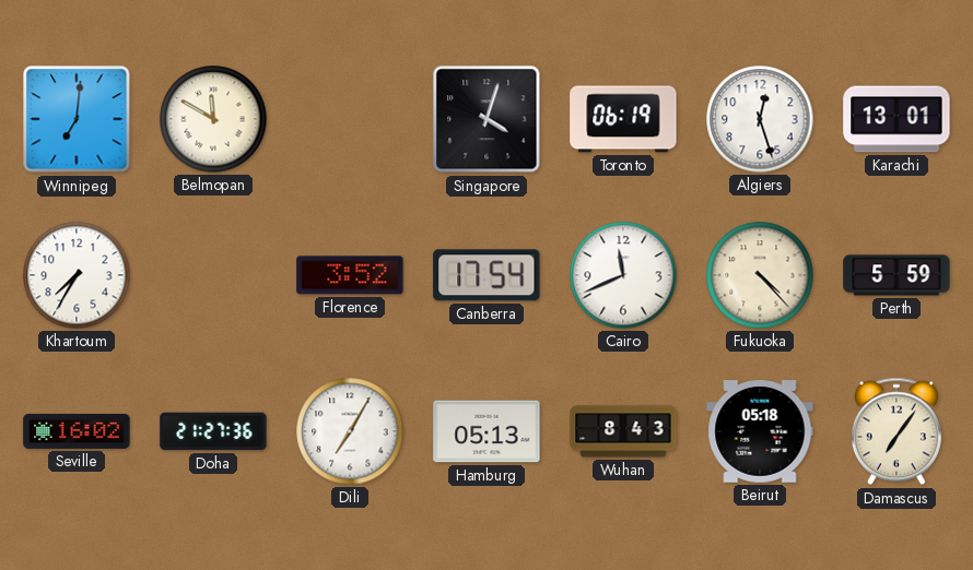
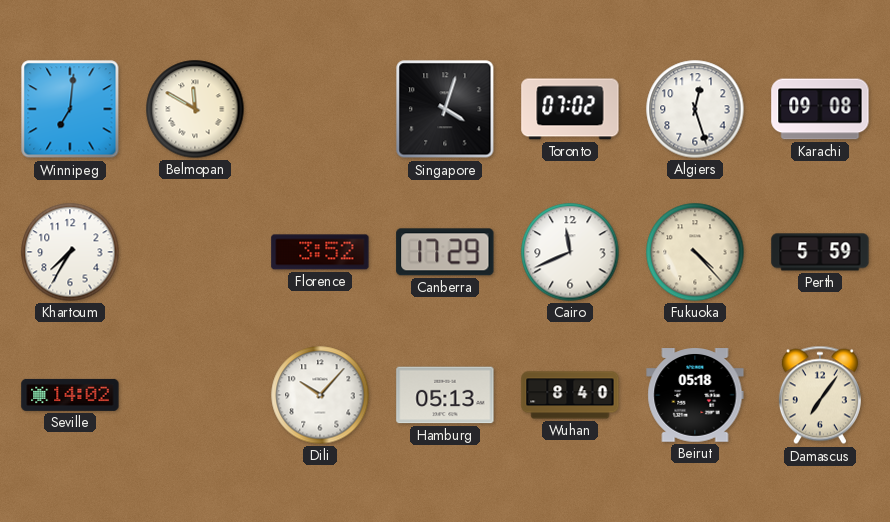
Toronto: 06:19 -> 07:02 (570, 109)
Karachi: 13:01 -> 09:08 (820, 109)
Canberra: 17:54 -> 17:29 (445, 252)
Seville: 16:02 -> 14:02 (70, 395)
Doha: 21:27 -> none (213, 431)
Dili: 7:05 -> 10:07 (320, 395)
Wuhan: 8:43 -> 8:40 (570, 395)
